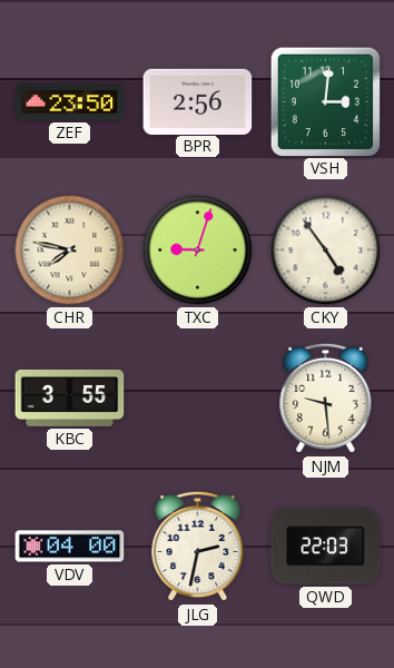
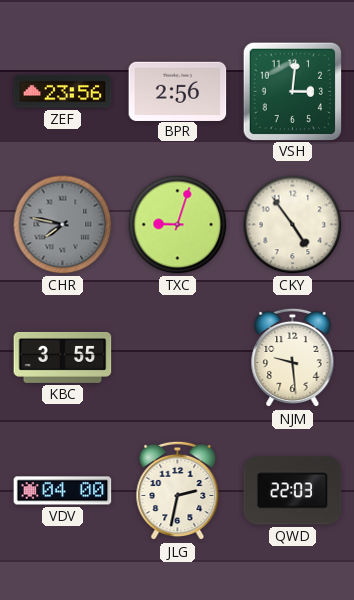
ZEF: 23:50 -> 23:56 (63, 92)
CHR dial: cream -> grey (63, 225)
